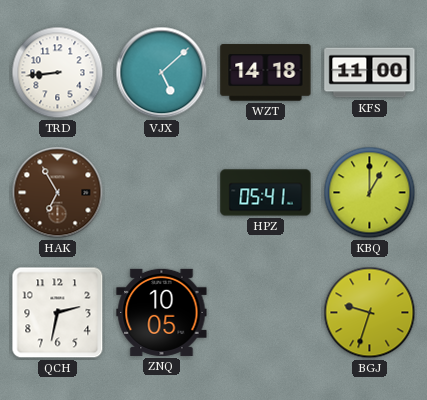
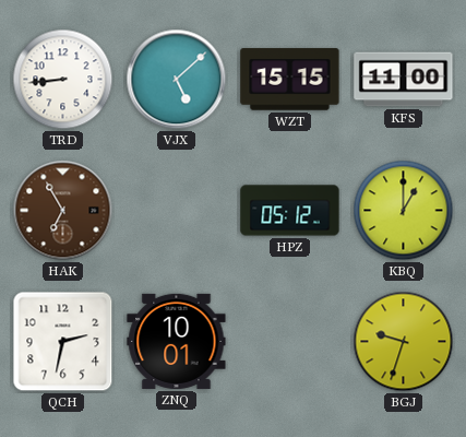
WZT: 14:18 -> 15:15 (290, 80)
HPZ: 05:41 -> 05:12 (290, 211)
ZNQ: 10:05 -> 10:01 (177, 341)
